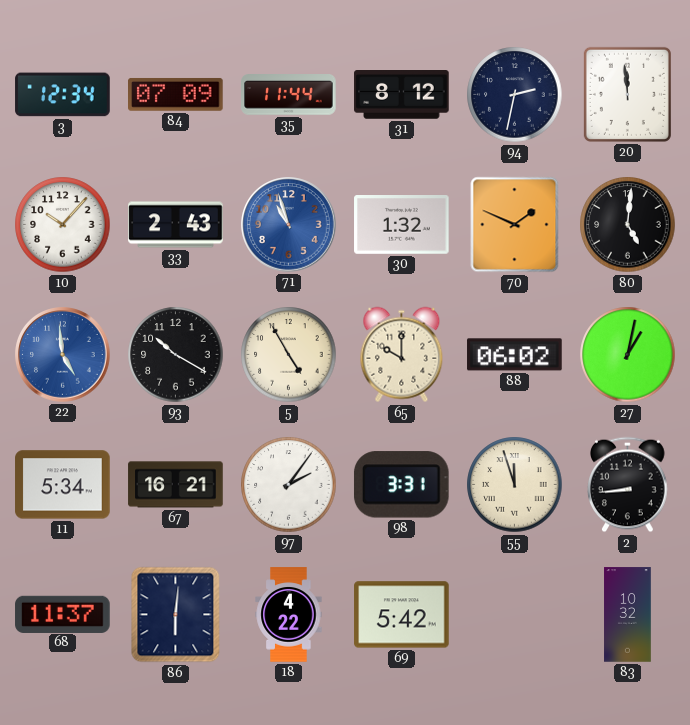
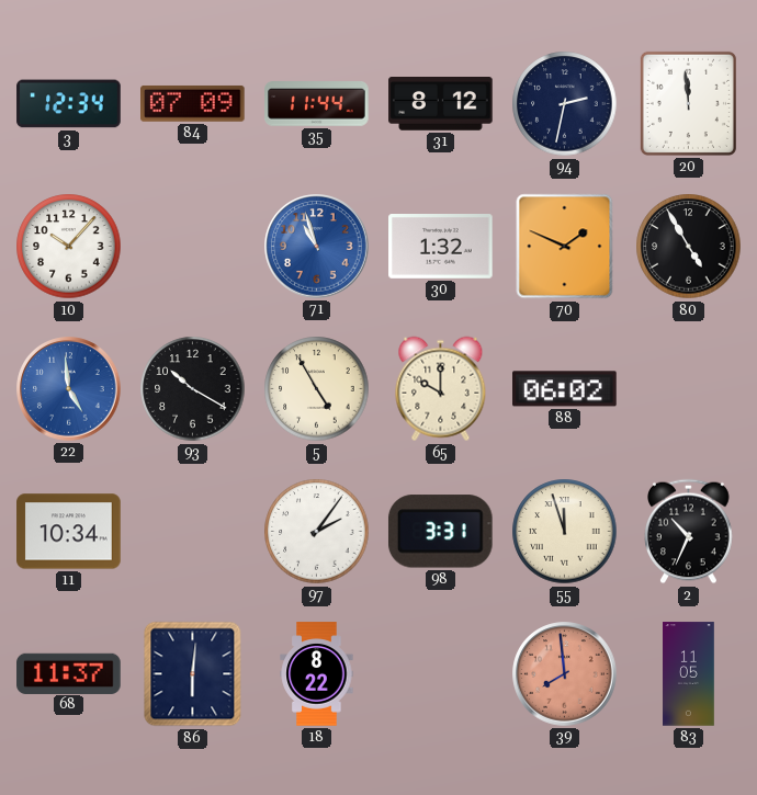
33: 2:43 -> none (176, 225)
80: 5:01 -> 4:55 (689, 247)
27: 1:02 -> none (628, 355)
11: 5:34 -> 10:34 (69, 532)
67: 16:21 -> none (176, 485)
2: 8:44 -> 10:34 (689, 532)
18: 4:22 -> 8:22 (317, 674)
69: 5:42 -> none (402, 615)
39: none -> 7:59 (565, 674)
83: 10:32 -> 11:05 (689, 674)
